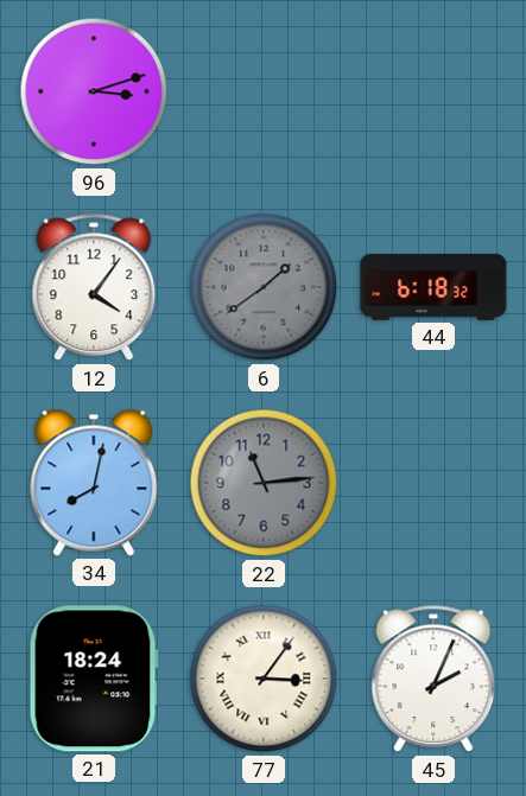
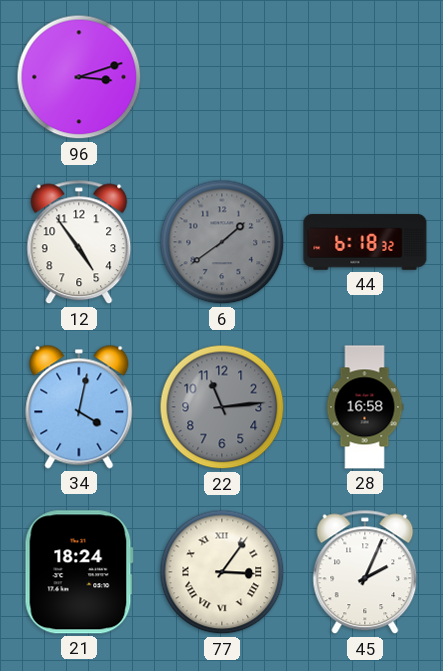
12: 4:06 -> 4:54 (79, 242)
34: 8:02 -> 4:02 (79, 407)
28: none -> 16:58 (365, 407)
